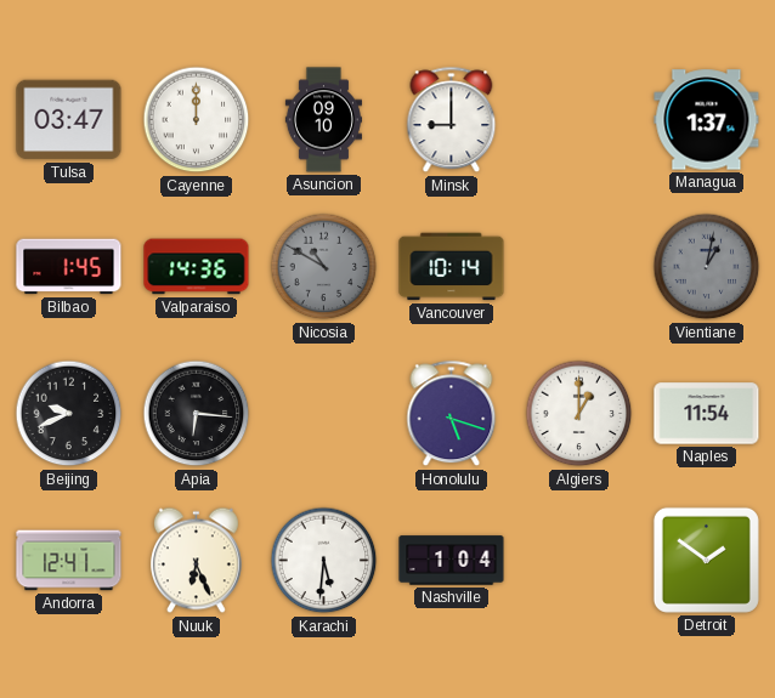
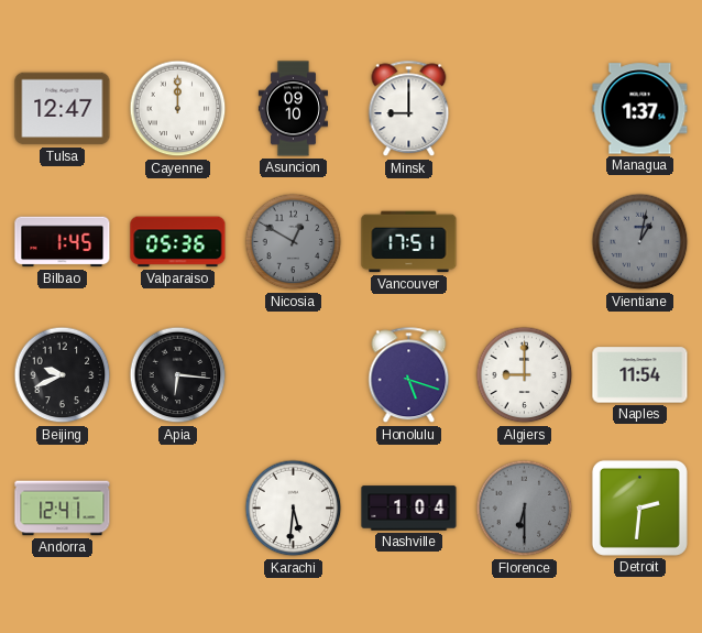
Tulsa: 03:47 -> 12:47 (63, 109)
Valparaiso: 14:36 -> 05:36 (178, 242)
Nicosia: 10:50 -> 12:50 (294, 242)
Vancouver: 10:14 -> 17:51 (409, 242)
Algiers: 1:00 -> 9:00 (525, 375)
Nuuk: 6:26 -> none (196, 561)
Florence: none -> 6:30 (525, 509)
Detroit: 1:51 -> 2:31 (639, 508)
